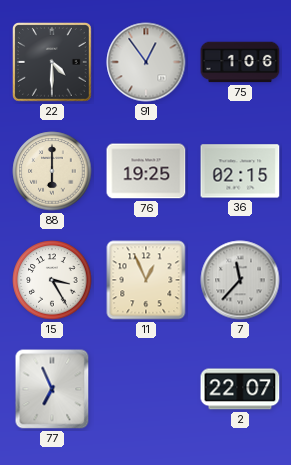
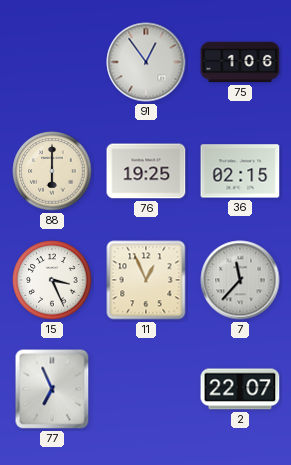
22: 4:30 -> none (53, 63)
15: 3:25 -> 3:26 (52, 280)
